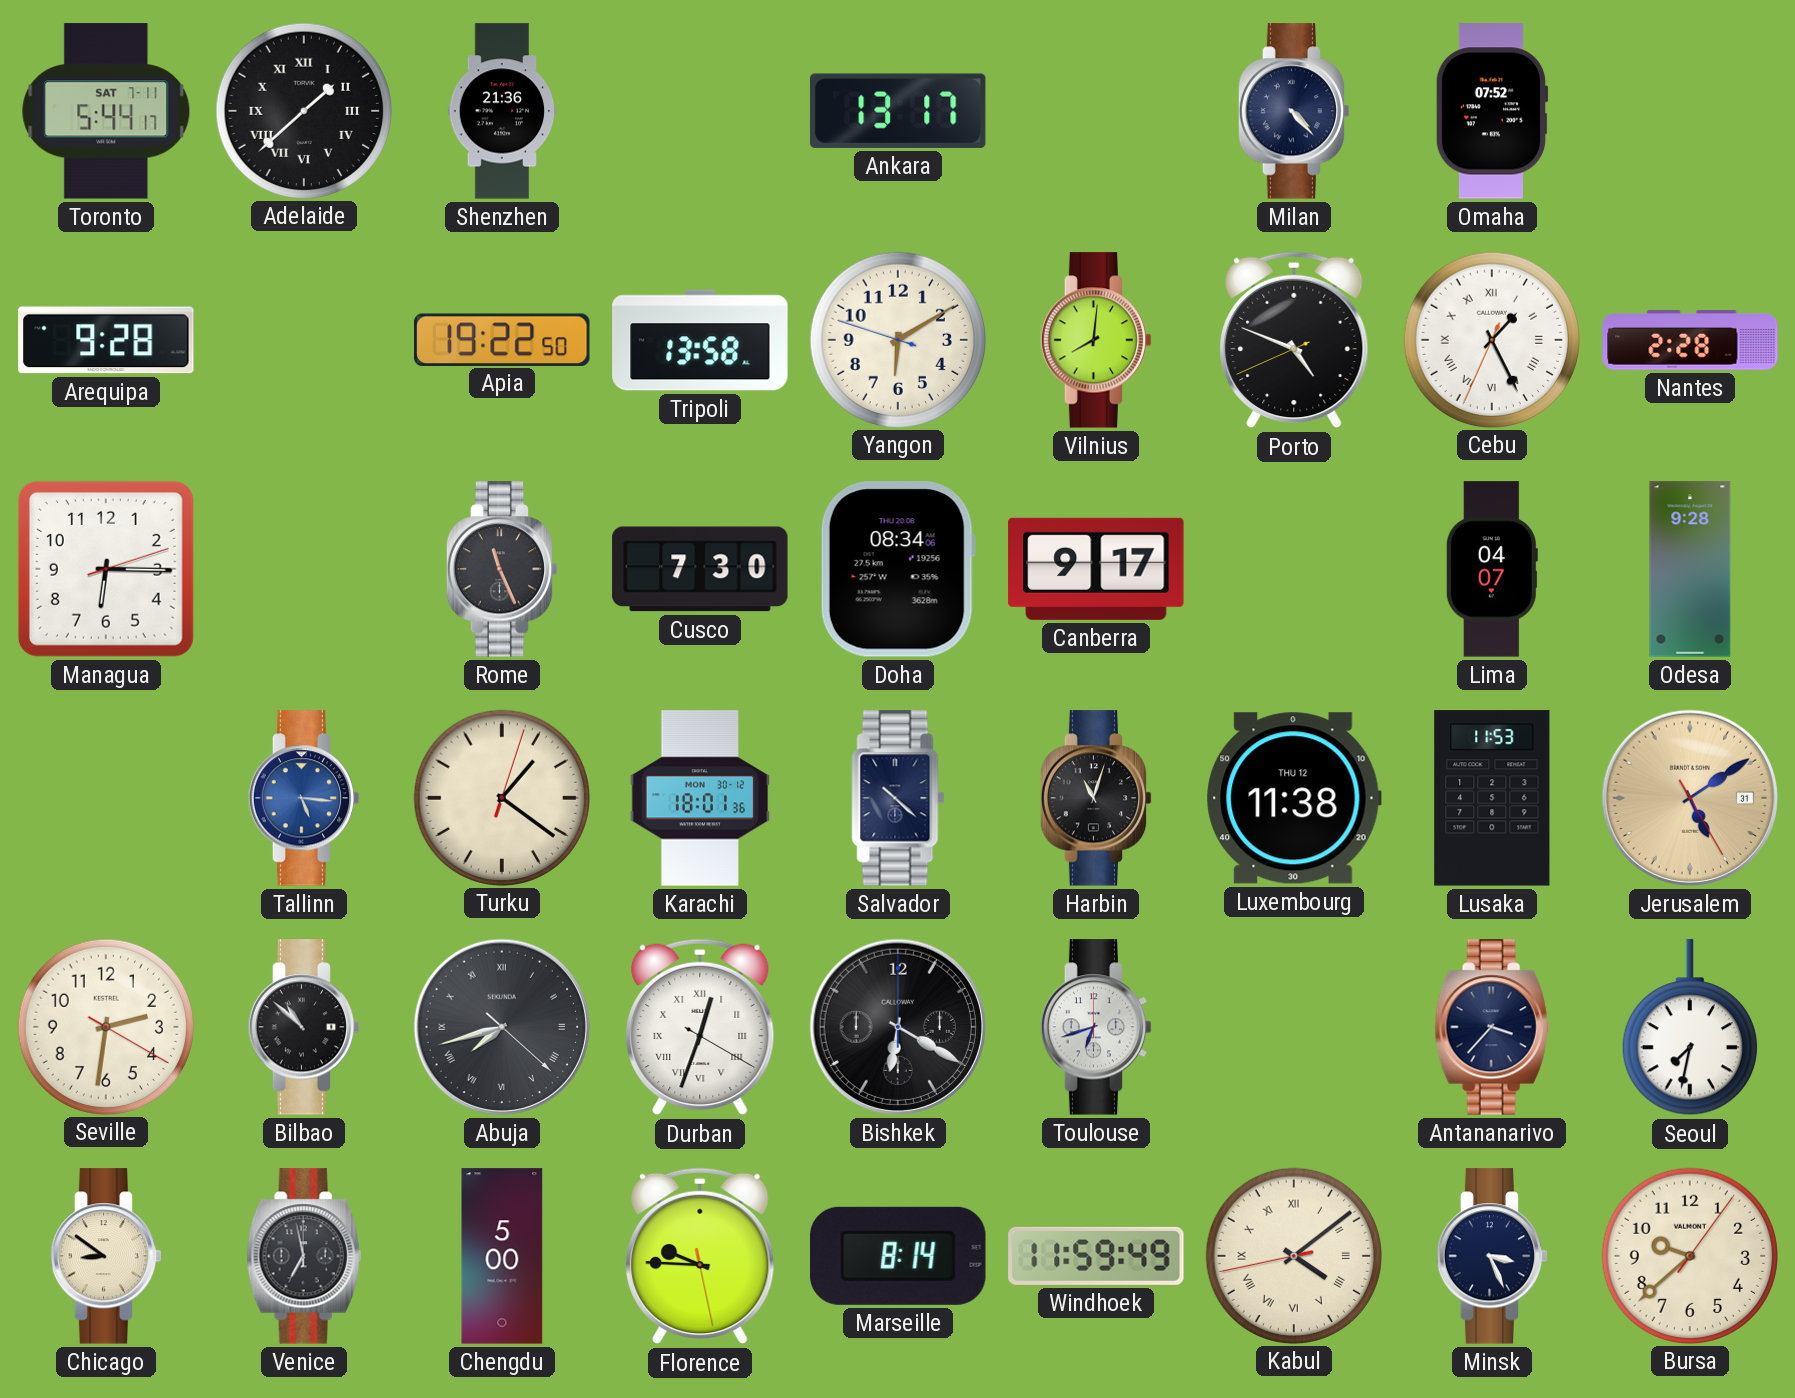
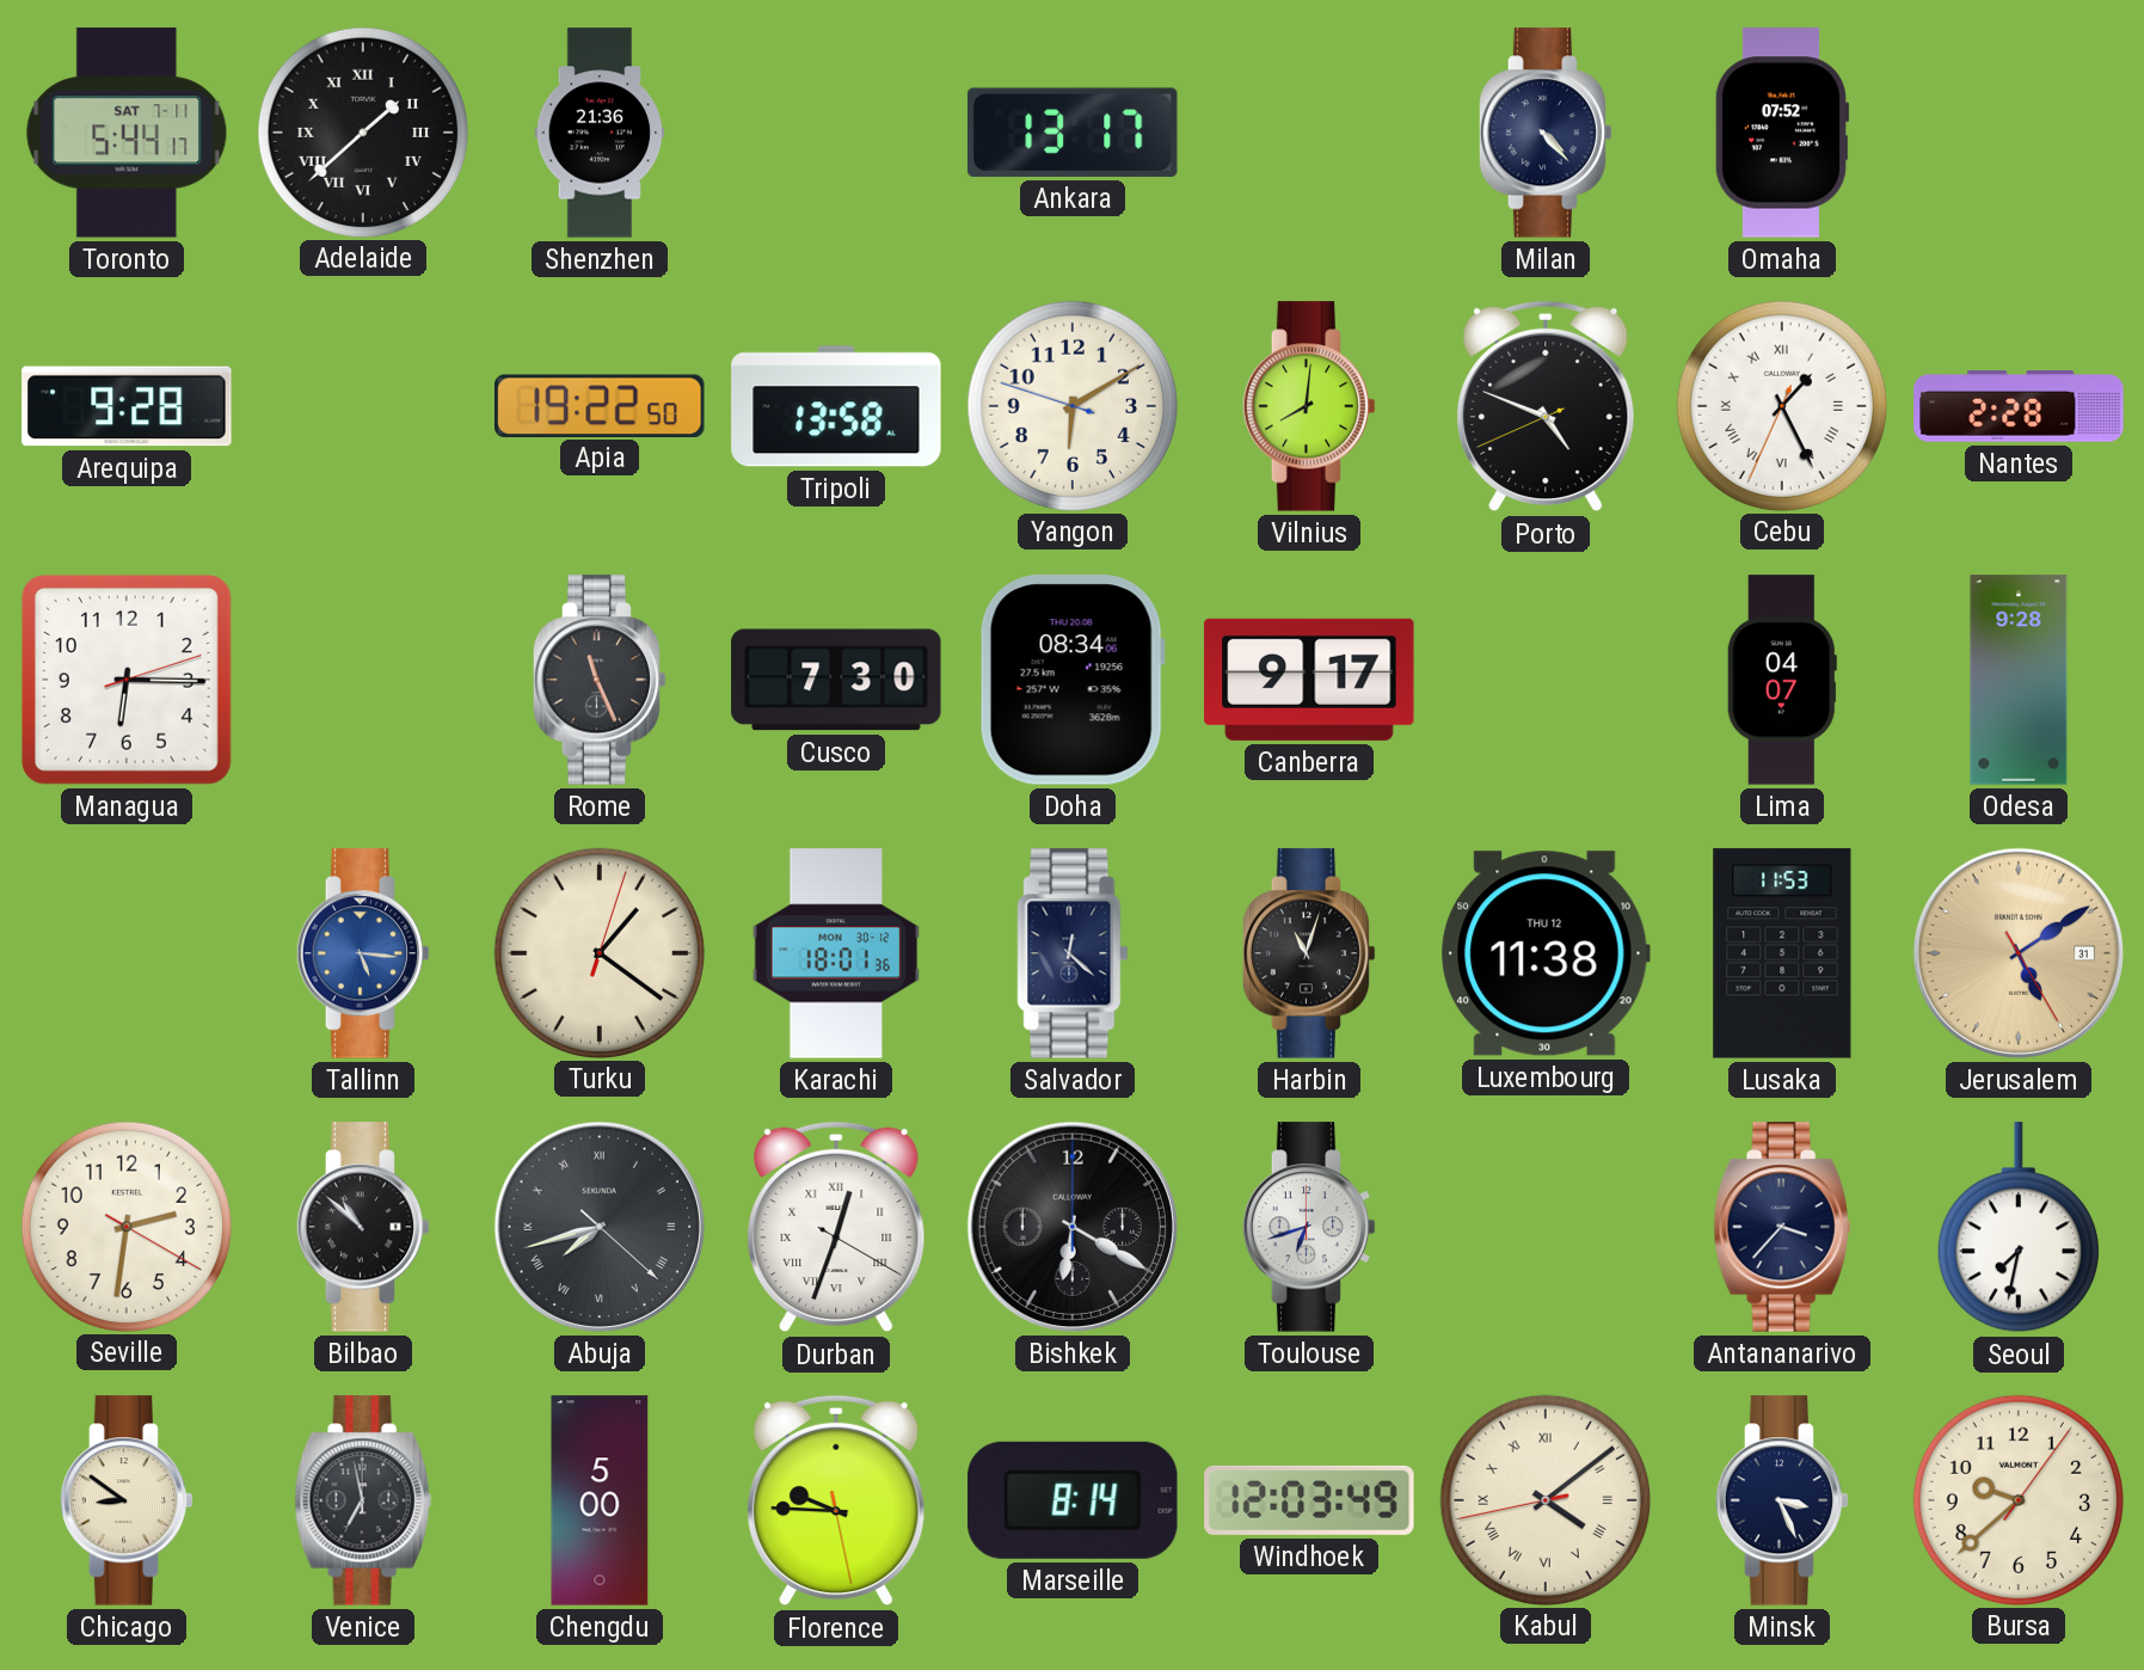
Salvador: 10:22 -> 12:22 (1073, 953)
Windhoek: 11:59 -> 12:03 (1309, 1500)
